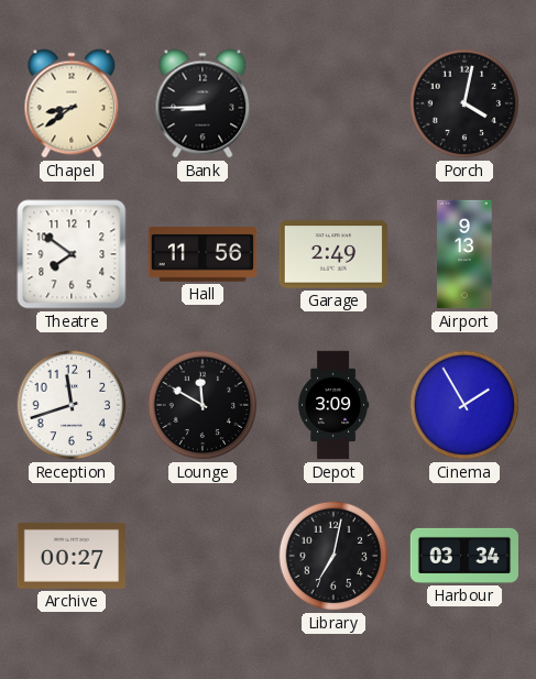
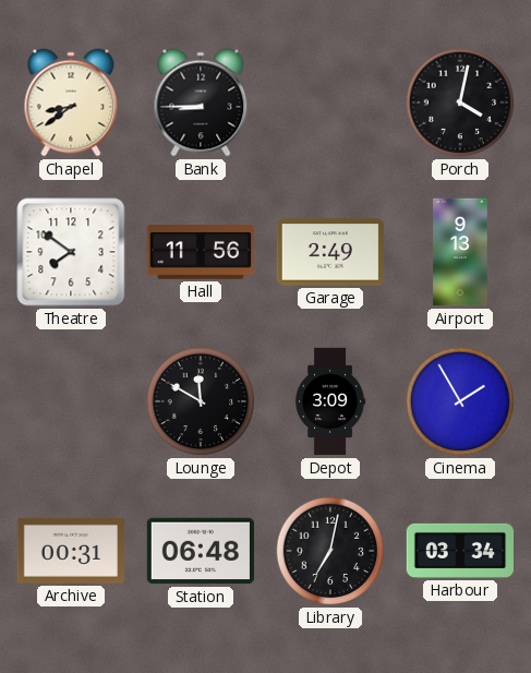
Reception: 11:42 -> none (72, 405)
Archive: 00:27 -> 00:31 (70, 551)
Station: none -> 06:48 (200, 551)
